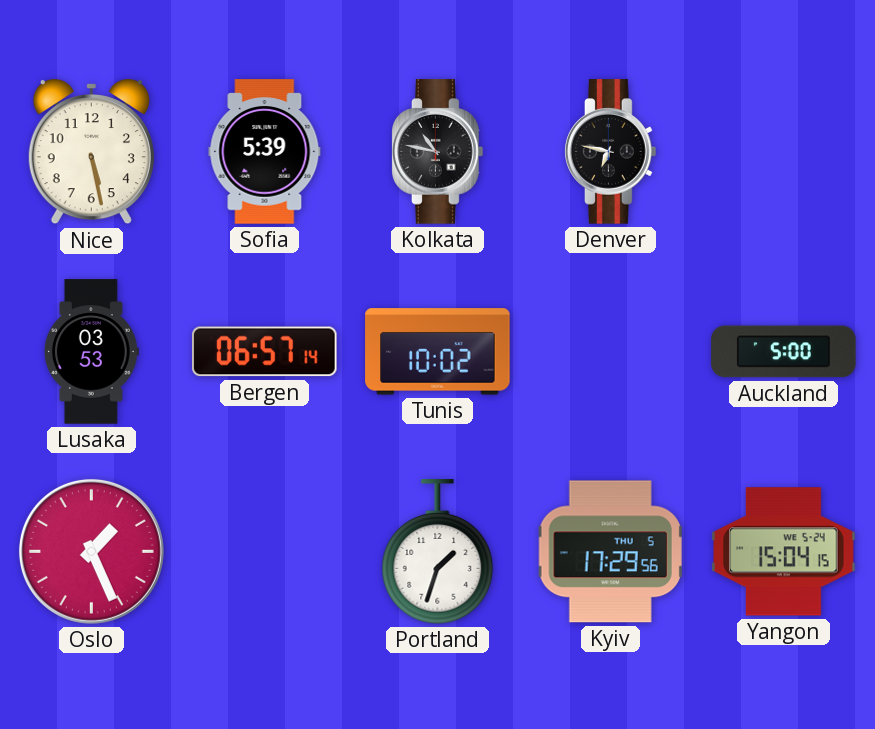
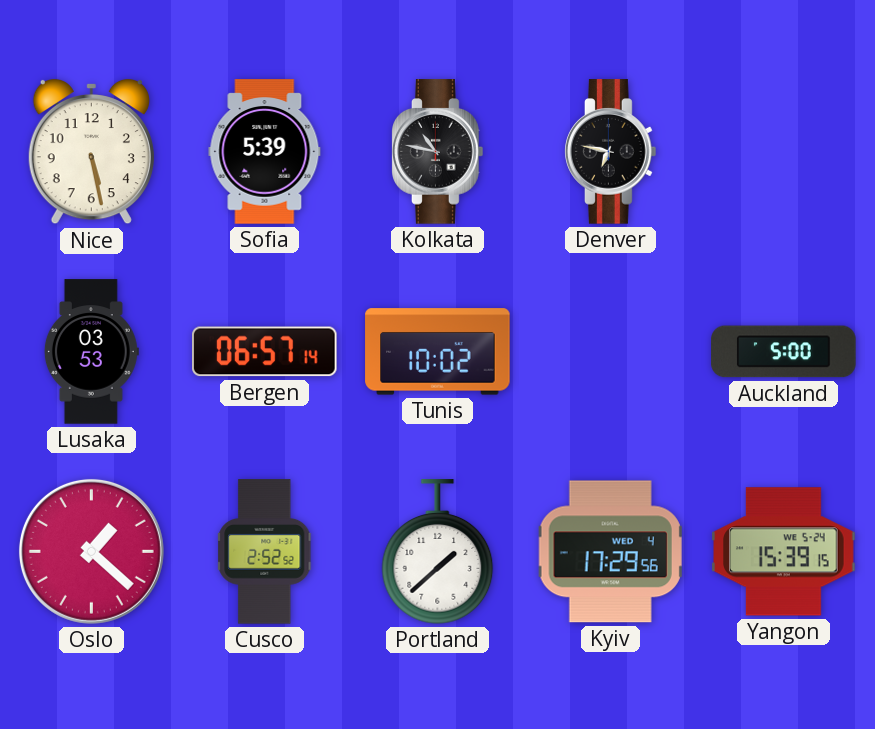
Oslo: 1:26 -> 1:22 (91, 551)
Cusco: none -> 2:52 (265, 552)
Portland: 1:33 -> 1:38 (438, 552)
Kyiv date: THU 5 -> WED 4 (610, 552)
Yangon: 15:04 -> 15:39 (784, 552)
